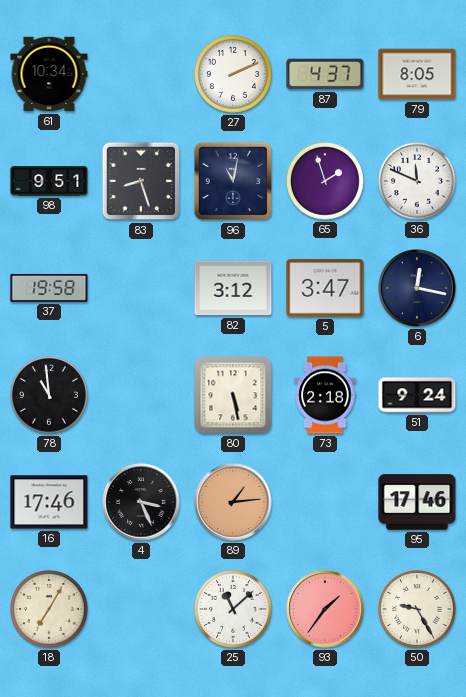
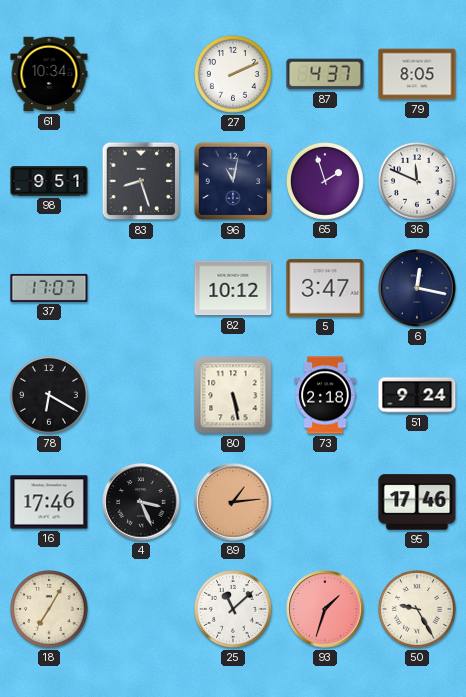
37: 19:58 -> 17:07 (49, 288)
82: 3:12 -> 10:12 (233, 288)
78: 10:59 -> 6:20 (50, 396)
93: 1:36 -> 1:33 (325, 609)
